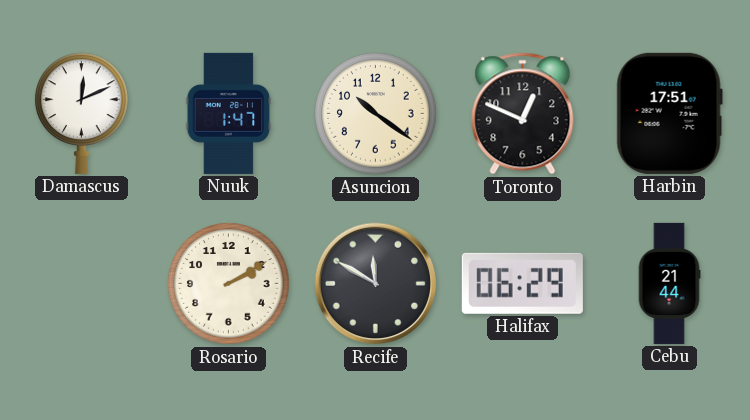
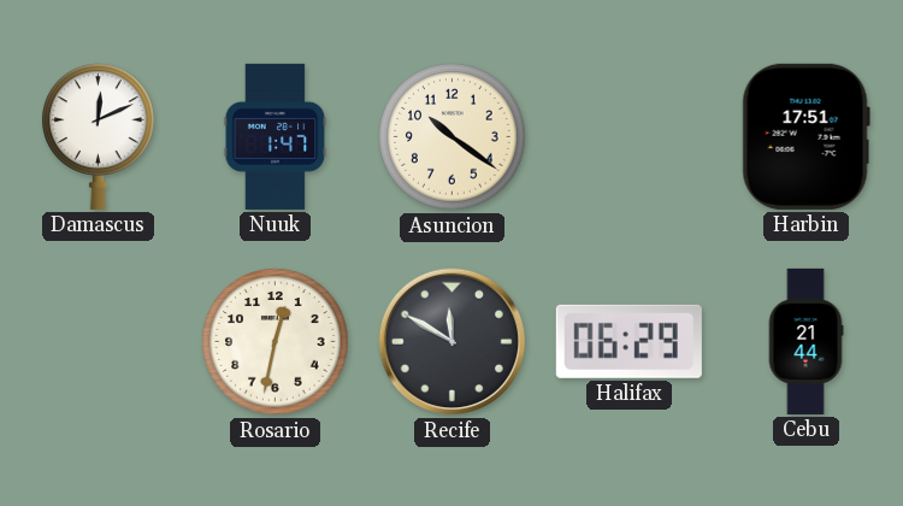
Toronto: 12:49 -> none (523, 114)
Rosario: 2:10 -> 12:32 (276, 342)
